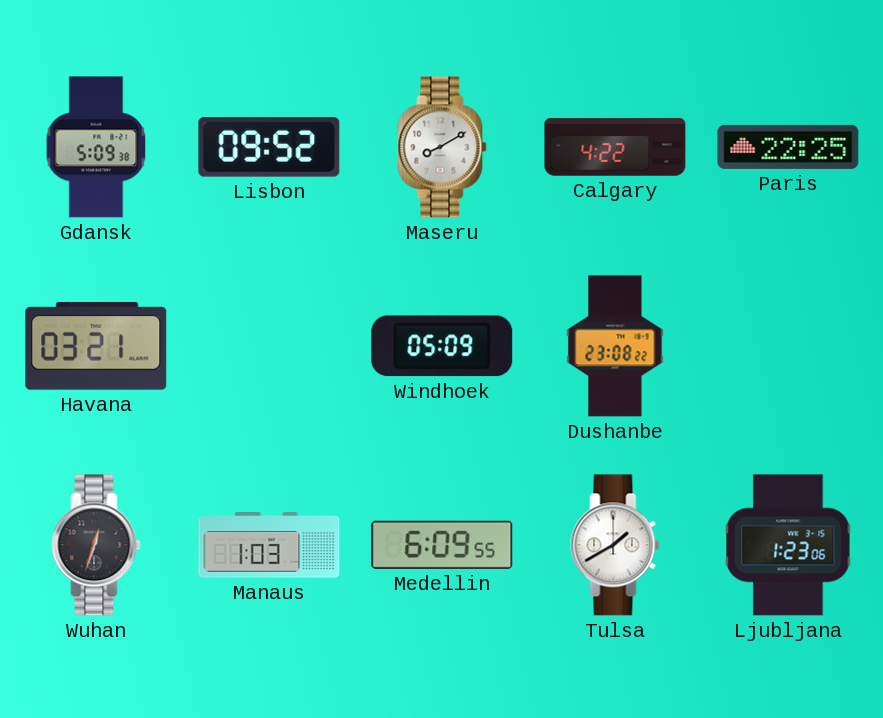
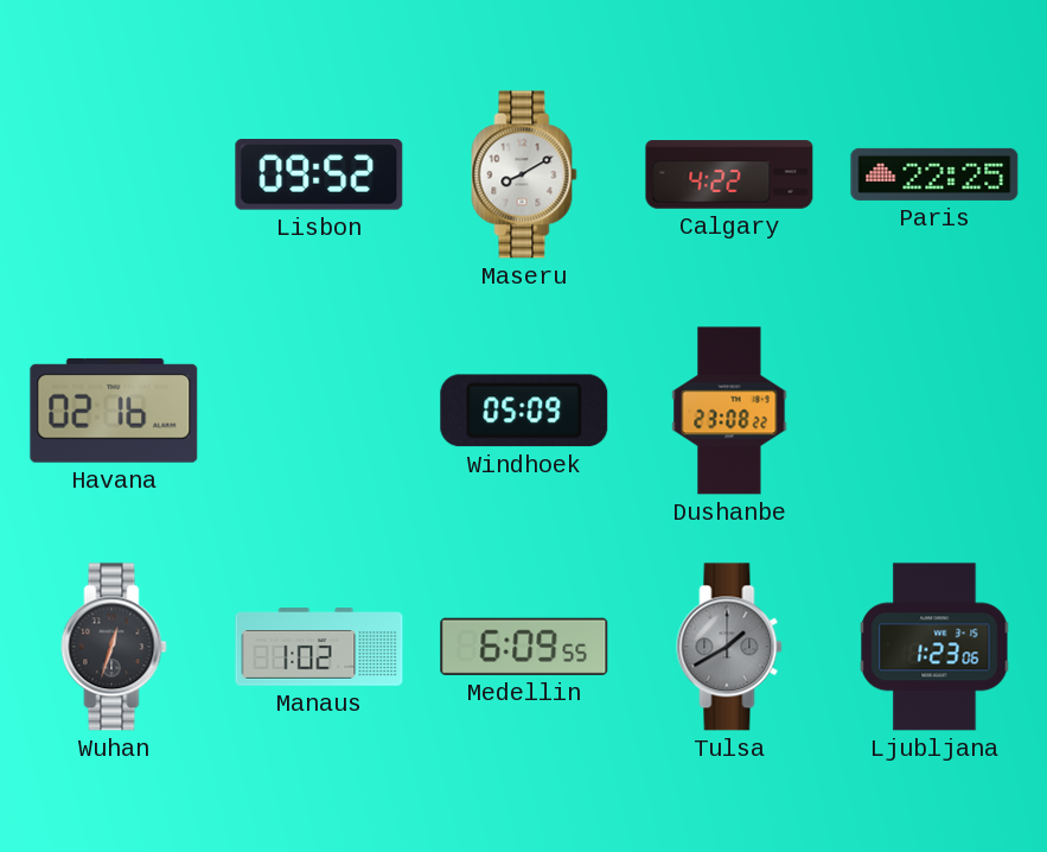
Gdansk: 5:09 -> none (96, 147)
Havana: 03:21 -> 02:16 (114, 411)
Manaus: 1:03 -> 1:02 (319, 647)
Tulsa dial: white -> grey (729, 647)
